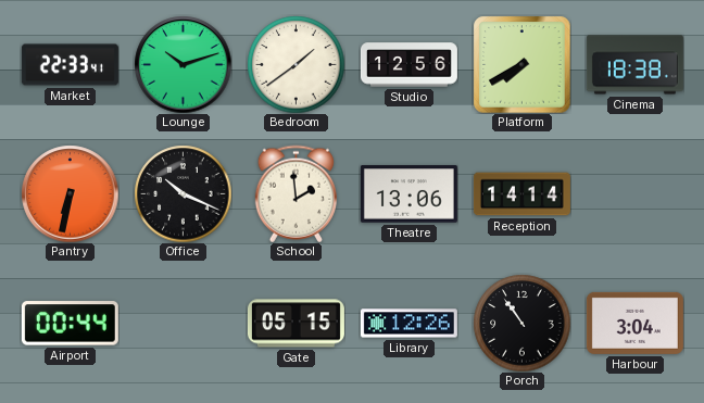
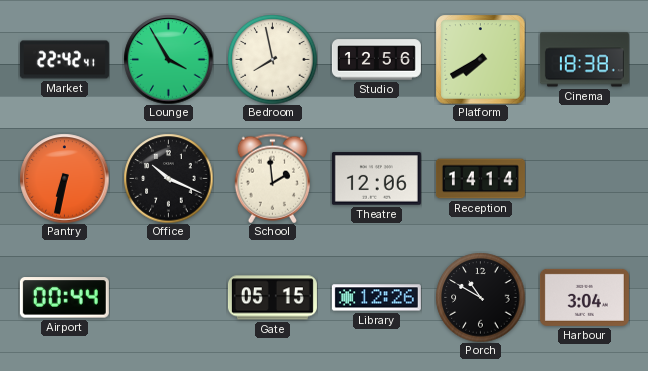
Market: 22:33 -> 22:42 (64, 60)
Lounge: 10:12 -> 3:55 (168, 59)
Bedroom: 1:39 -> 7:58 (272, 59)
Theatre: 13:06 -> 12:06 (376, 179)
Porch: 10:54 -> 10:50 (480, 297)
